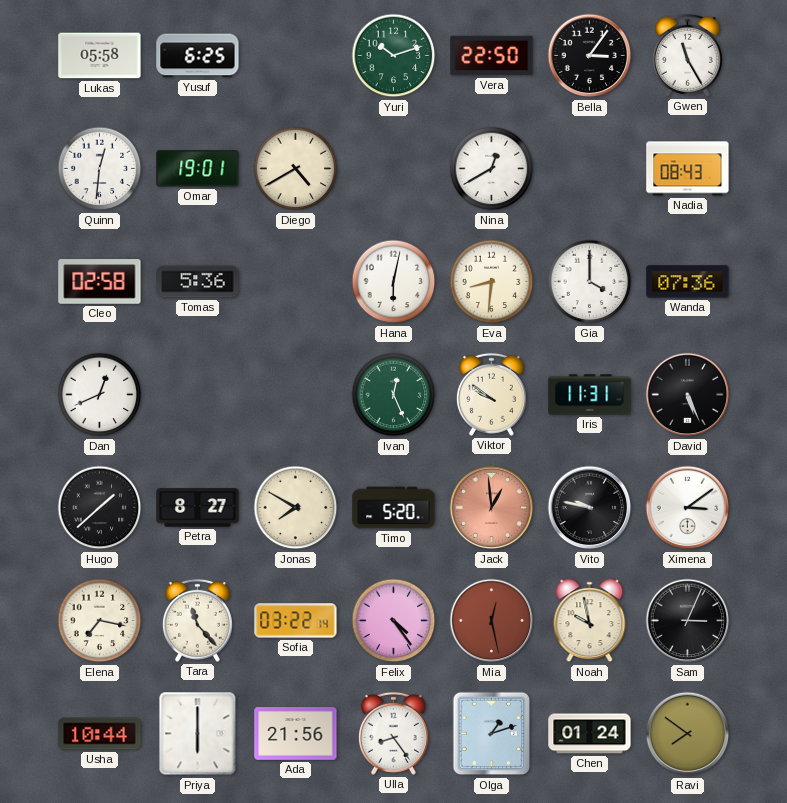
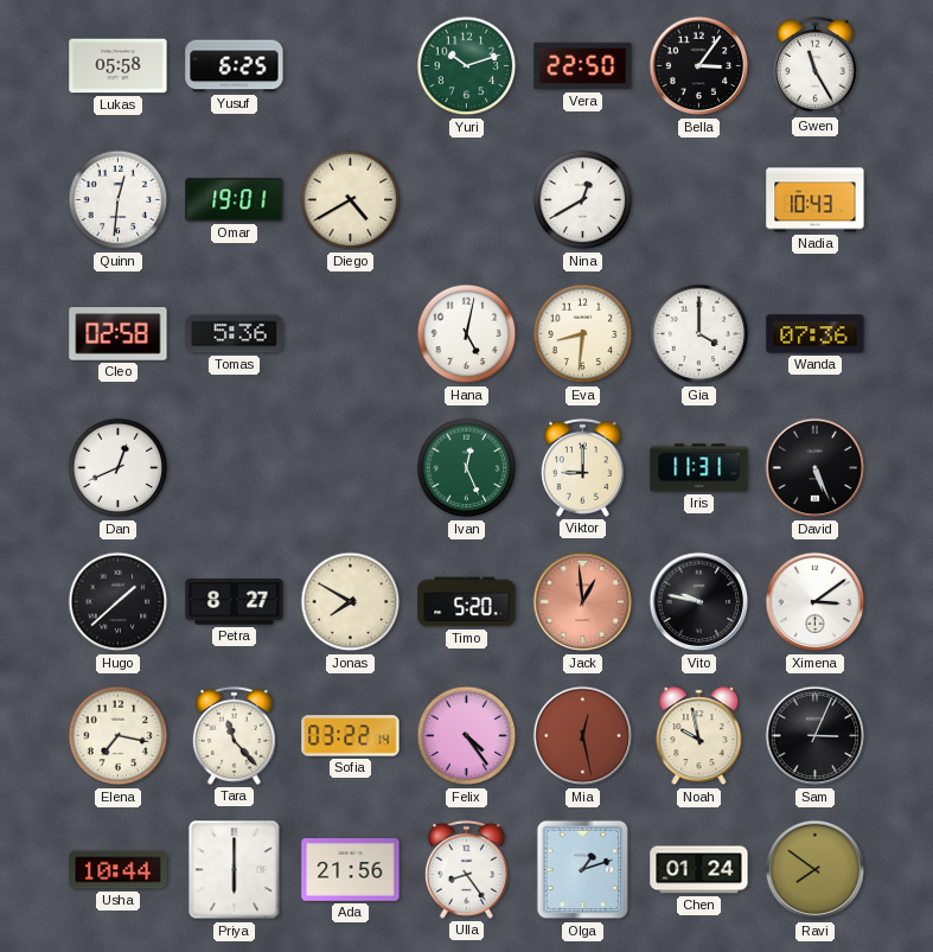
Nadia: 08:43 -> 10:43 (816, 200)
Hana: 6:02 -> 5:02 (467, 334)
Viktor: 9:51 -> 9:00 (582, 467)
